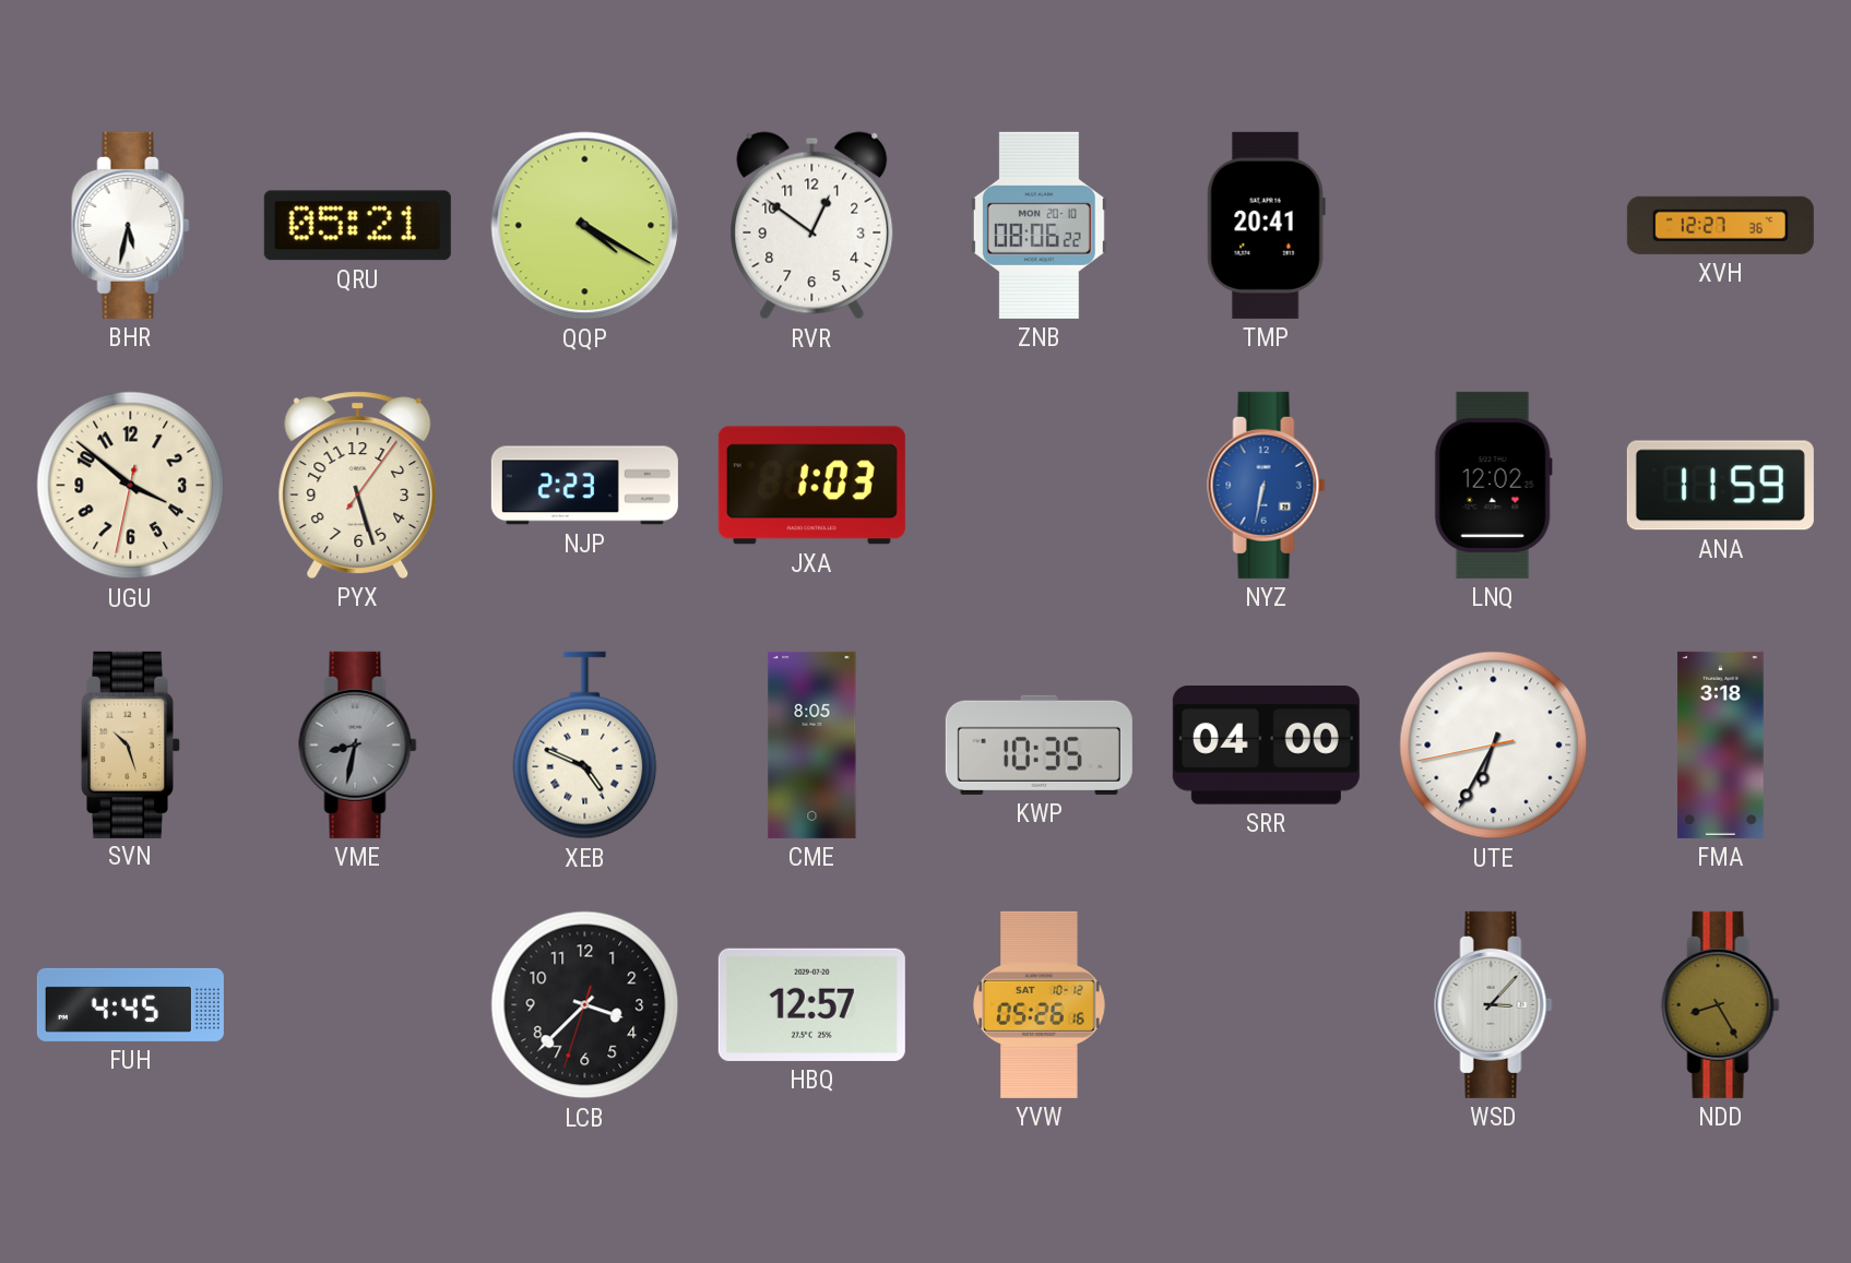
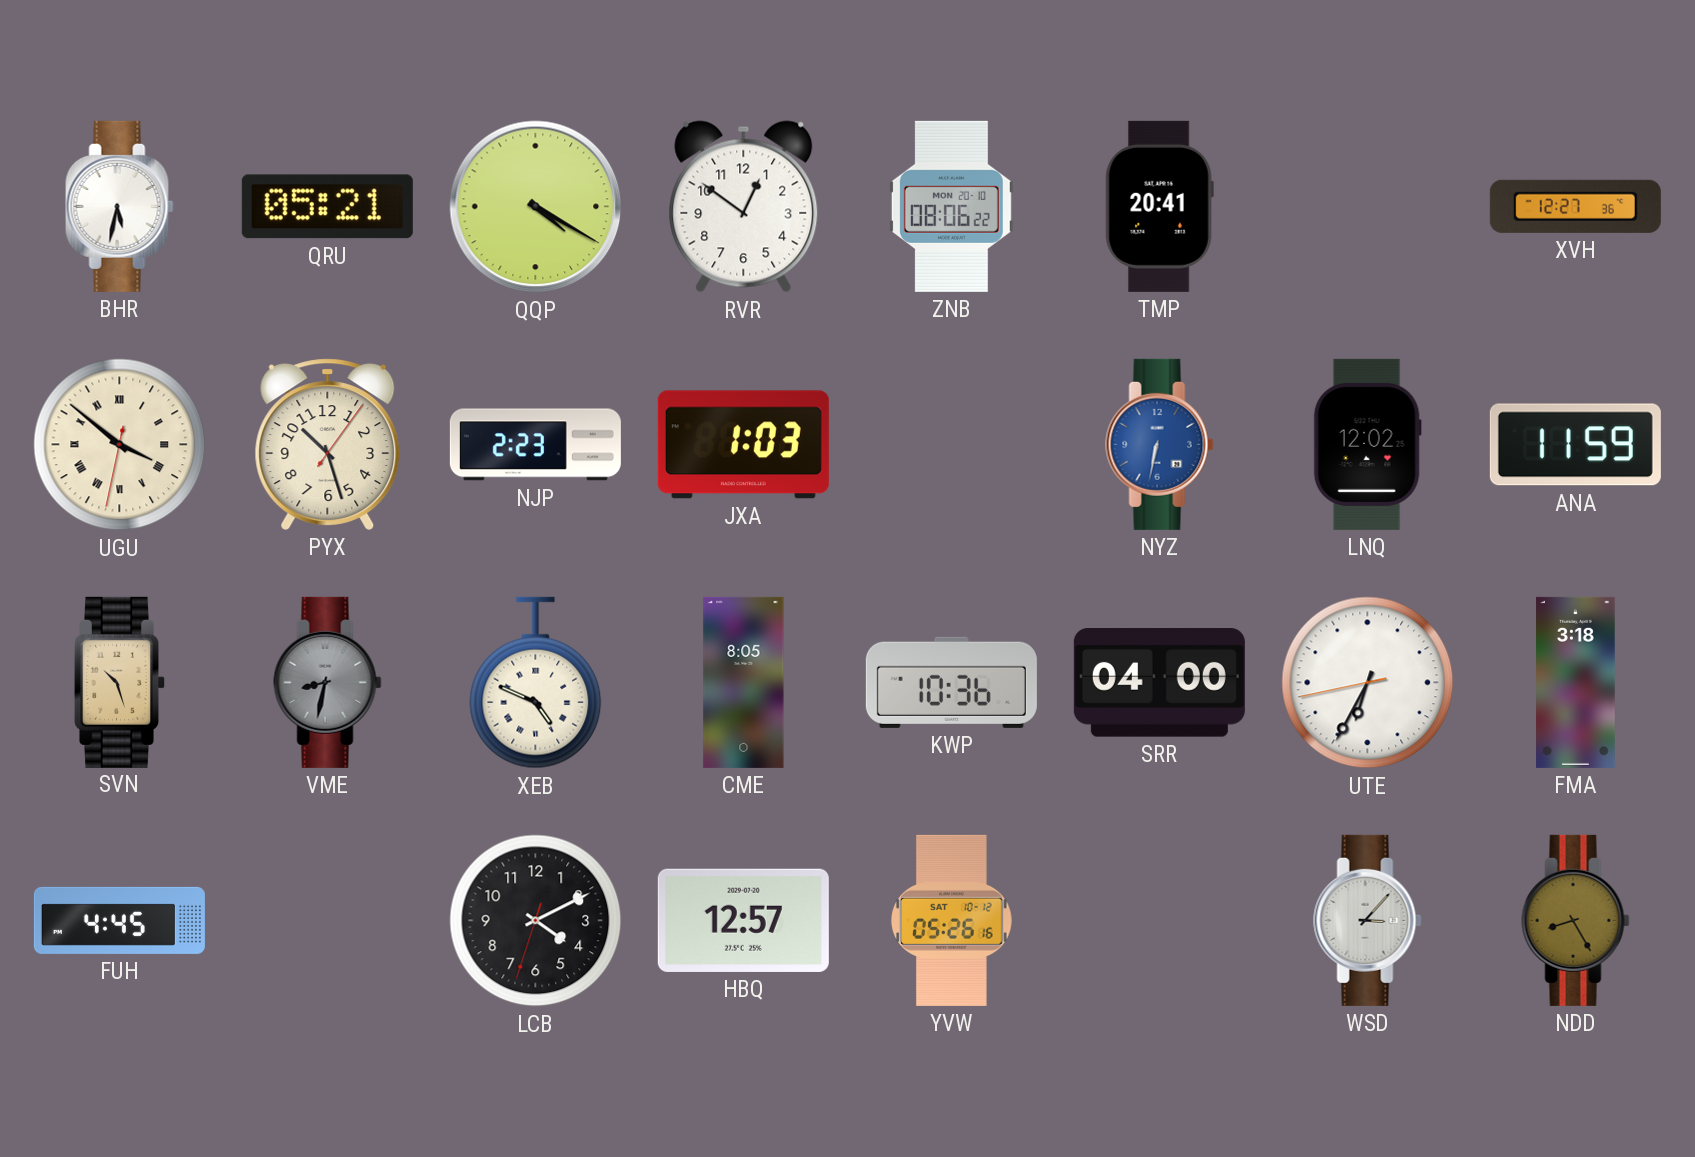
UGU numerals: Arabic -> Roman (120, 445)
PYX: 5:27 -> 10:27 (328, 444)
KWP: 10:35 -> 10:36 (951, 682)
LCB: 3:37 -> 4:10 (536, 921)
